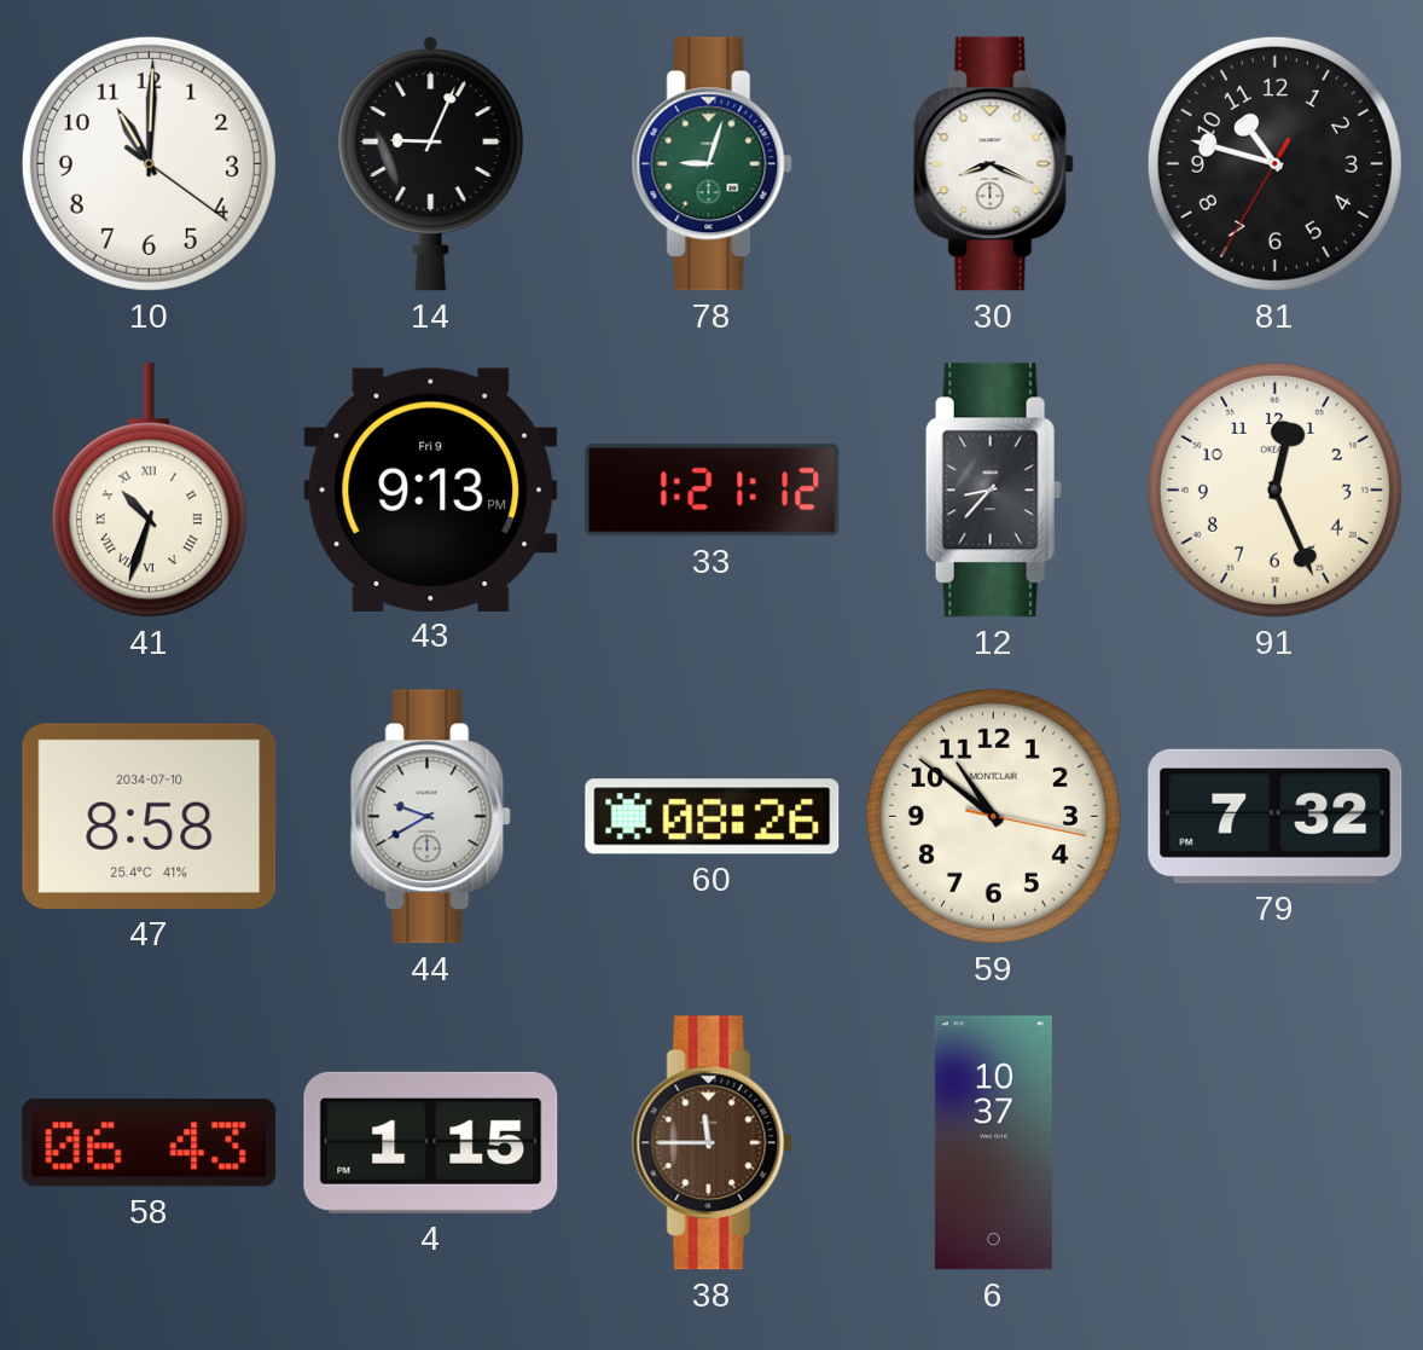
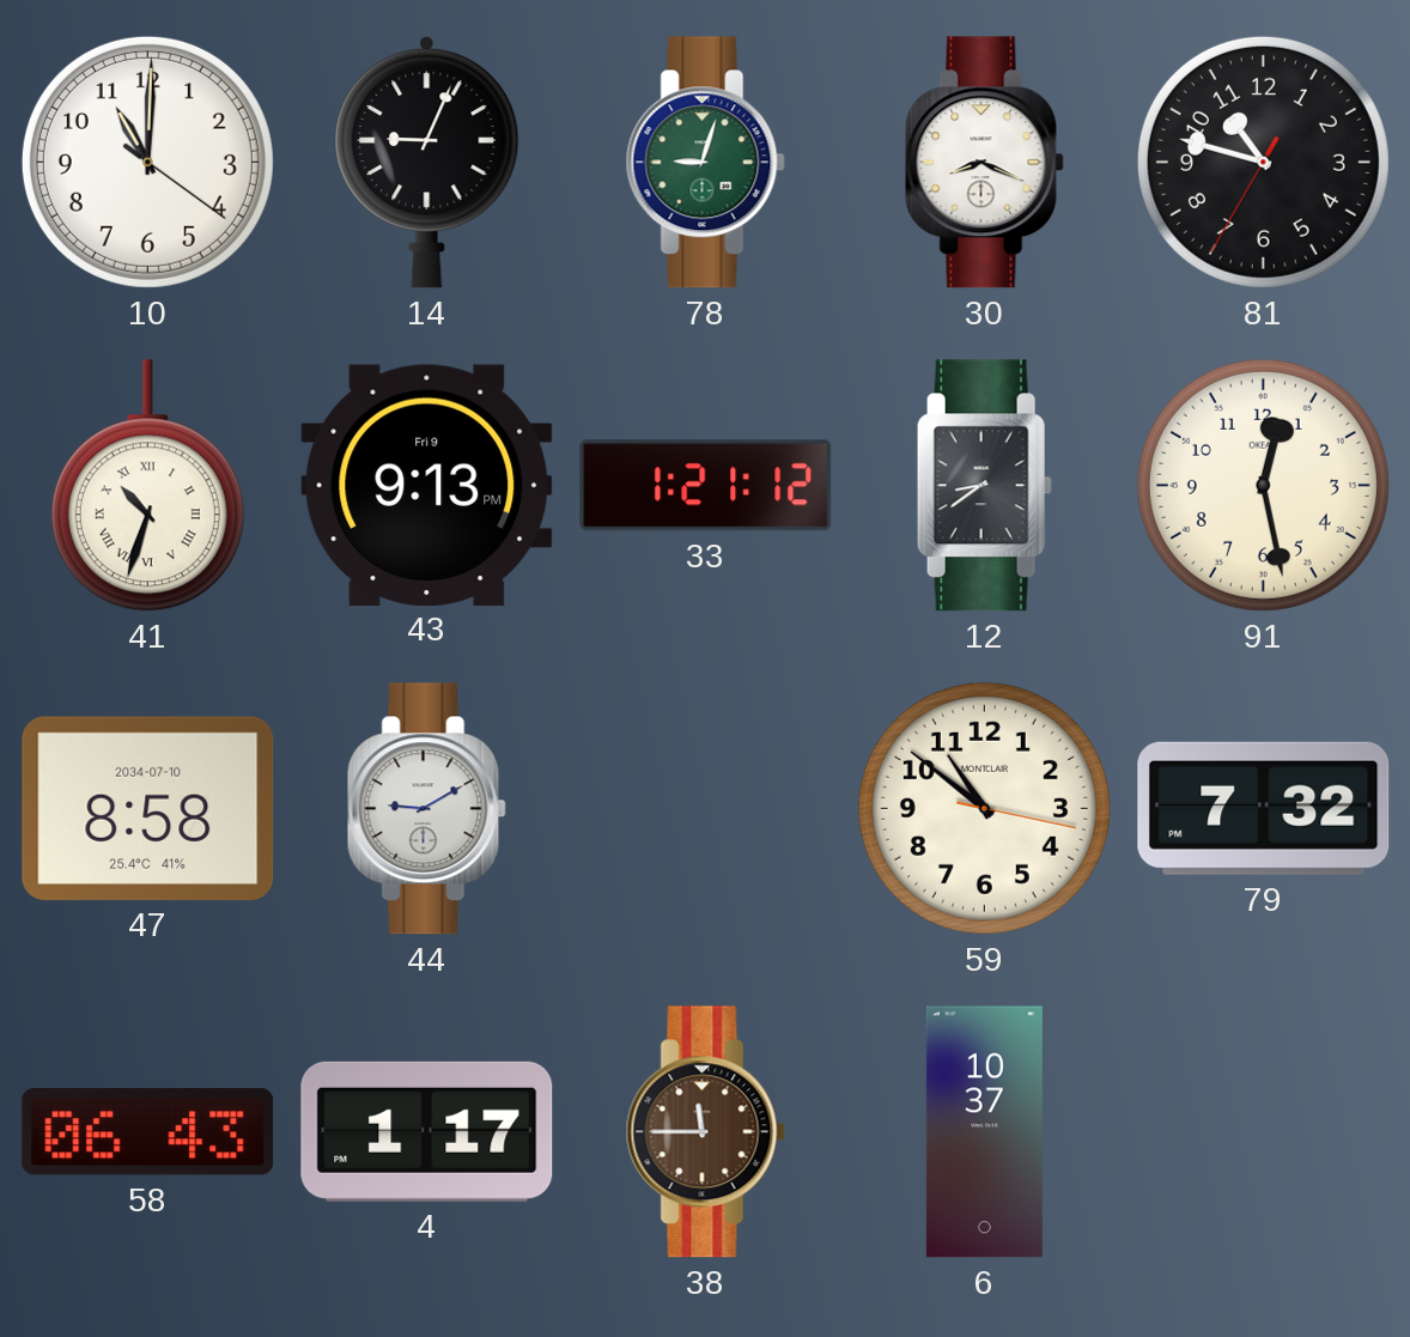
12: 8:37 -> 8:39 (984, 486)
91: 12:26 -> 12:28 (1263, 485)
44: 9:40 -> 9:10 (426, 809)
60: 08:26 -> none (713, 817)
4: 1:15 -> 1:17 (427, 1131)
